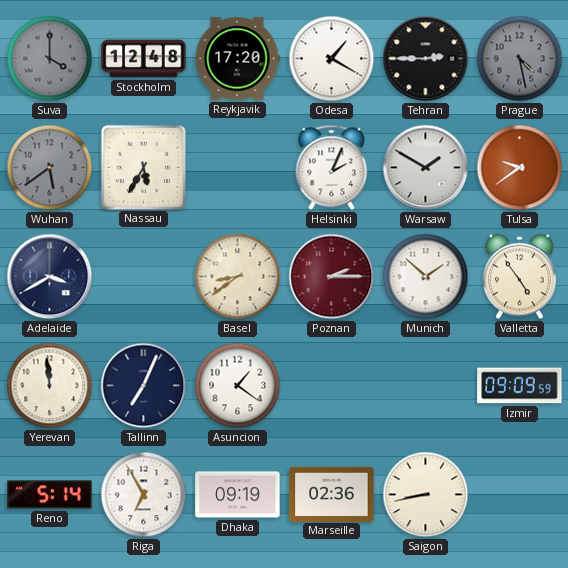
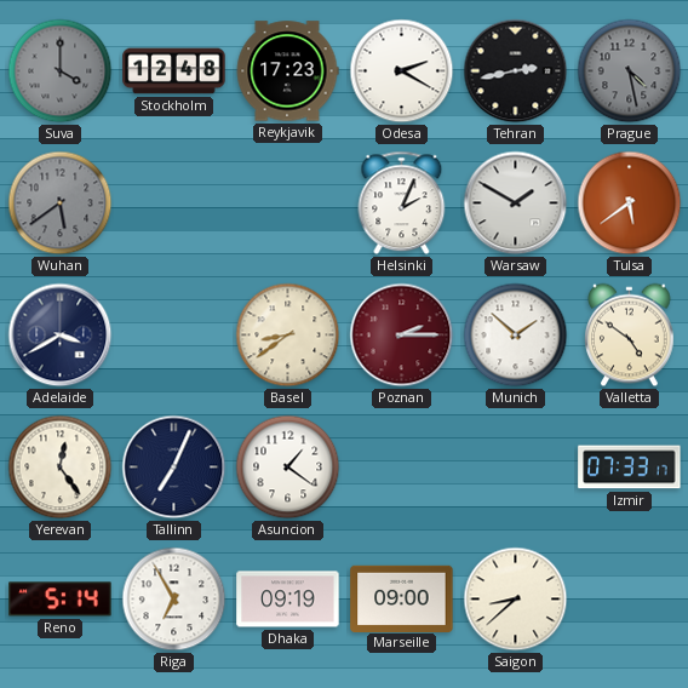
Reykjavik: 17:20 -> 17:23 (287, 71)
Odesa: 1:20 -> 2:20 (402, 71)
Tehran: 2:45 -> 2:43 (516, 71)
Nassau: 5:35 -> none (143, 167)
Tulsa: 9:39 -> 5:39 (630, 203)
Valletta: 4:54 -> 4:51 (630, 336)
Yerevan: 11:59 -> 12:24 (61, 468)
Izmir: 09:09 -> 07:33 (630, 468)
Marseille: 02:36 -> 09:00 (402, 598)
Saigon: 8:43 -> 8:38 (516, 600)
